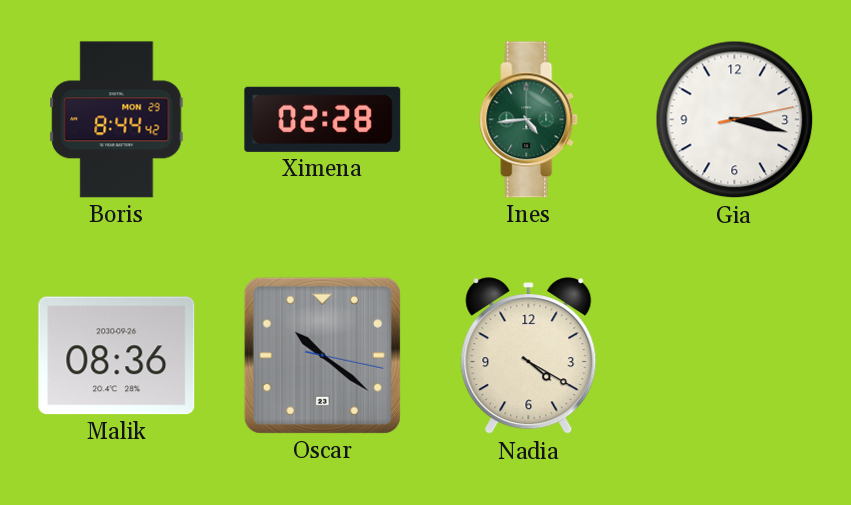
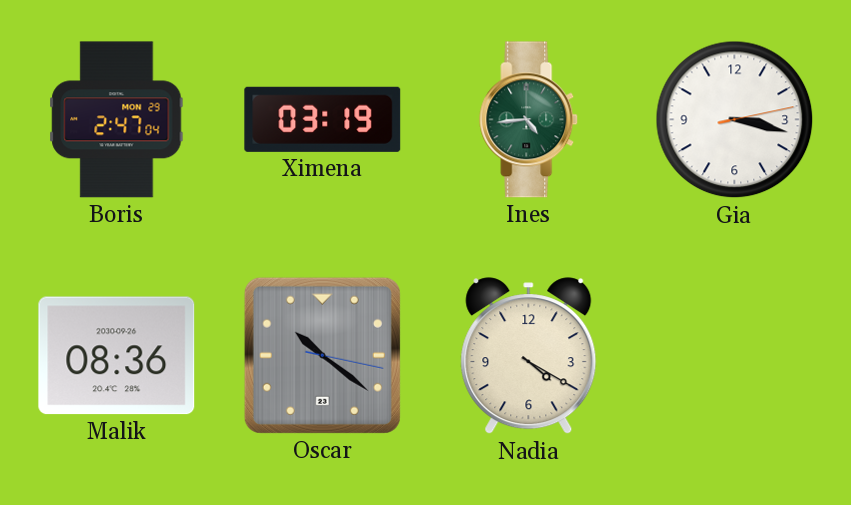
Boris: 8:44 -> 2:47 (117, 120)
Ximena: 02:28 -> 03:19 (323, 119)
